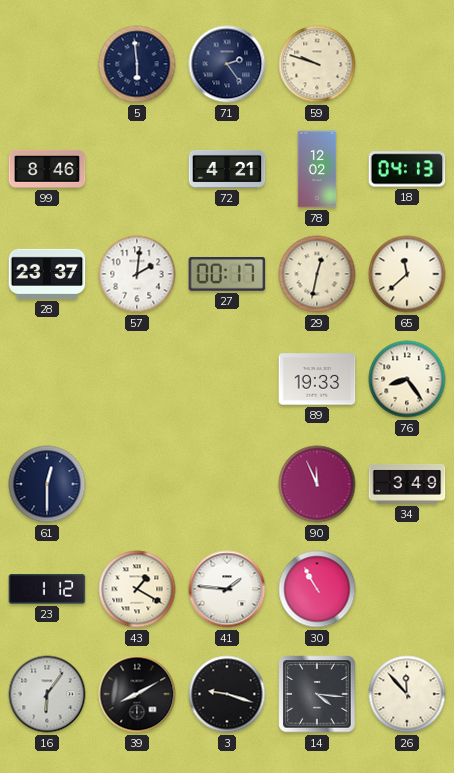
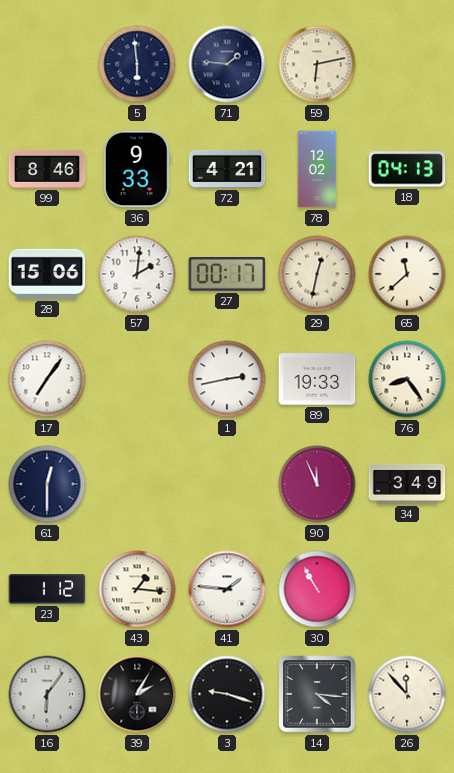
71: 2:24 -> 1:46 (227, 64)
59: 9:48 -> 6:13 (317, 64)
36: none -> 9:33 (137, 169)
28: 23:37 -> 15:06 (47, 274)
17: none -> 7:06 (47, 379)
1: none -> 2:43 (227, 379)
43: 1:20 -> 1:16 (137, 589)
39: 8:10 -> 2:05 (137, 694)
